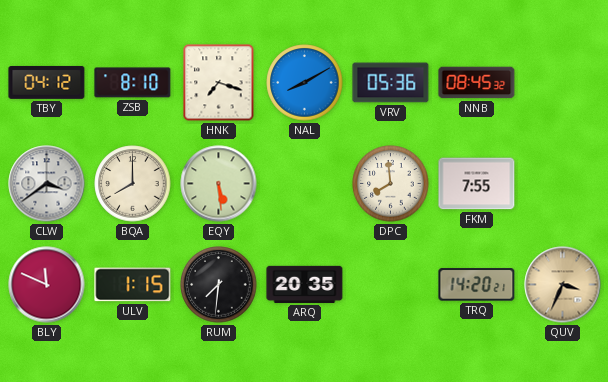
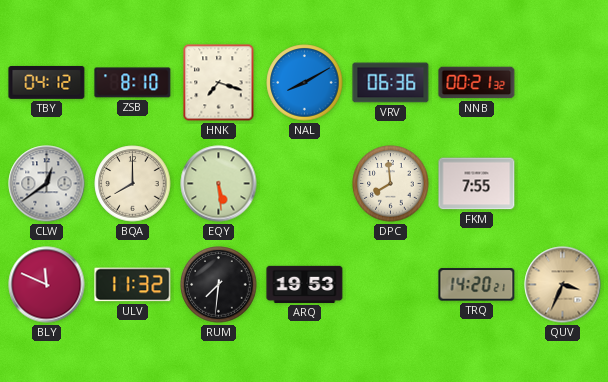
VRV: 05:36 -> 06:36 (391, 83)
NNB: 08:45 -> 00:21 (477, 83)
CLW: 3:39 -> 12:39 (47, 184)
ULV: 1:15 -> 11:32 (133, 285)
ARQ: 20:35 -> 19:53 (305, 284)
